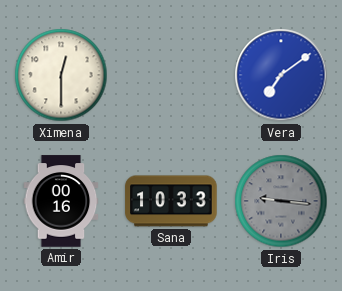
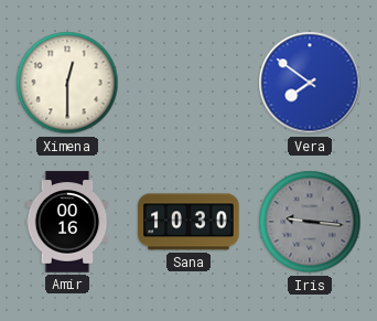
Vera: 7:09 -> 7:51 (310, 83)
Sana: 10:33 -> 10:30 (188, 222)
